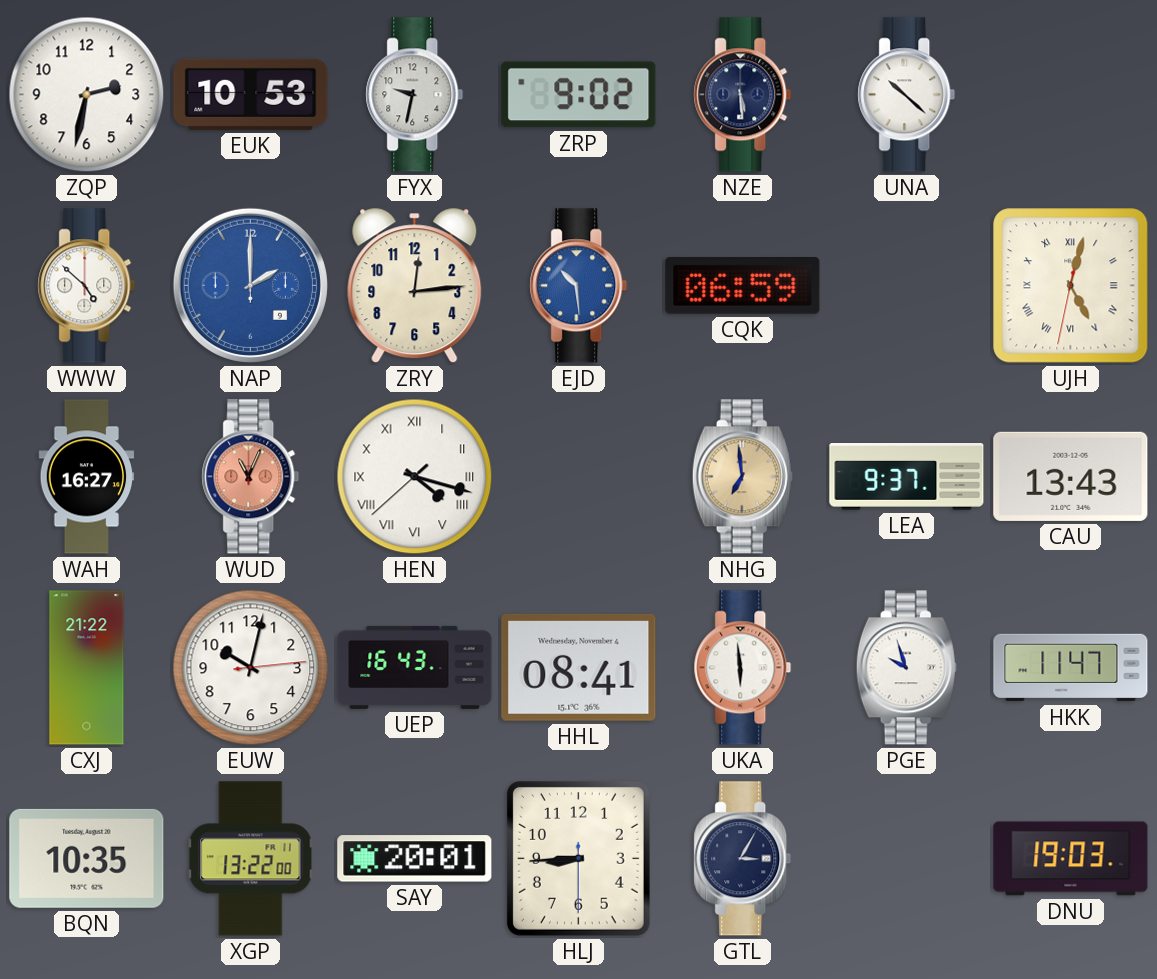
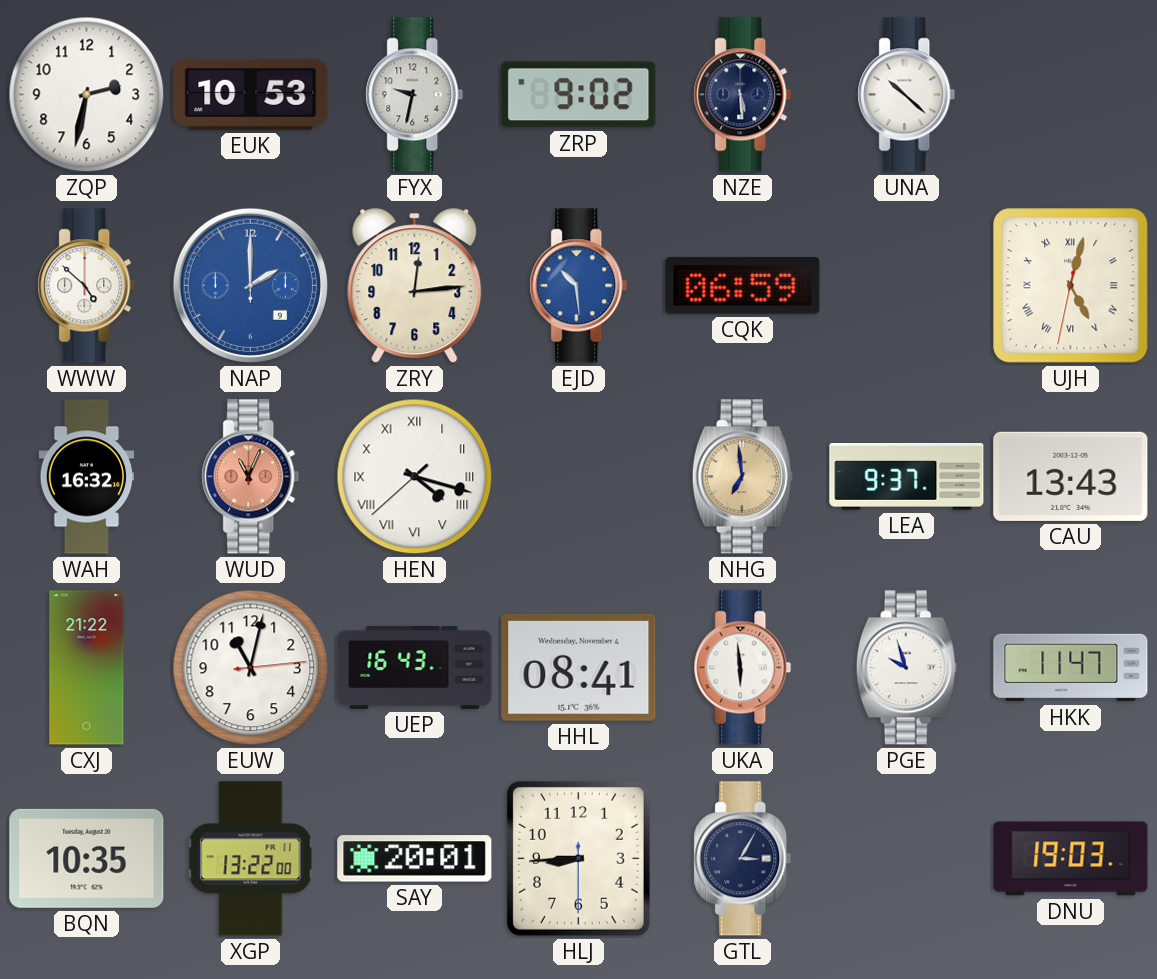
WAH: 16:27 -> 16:32 (87, 477)
EUW: 10:02 -> 11:02 (251, 668)
